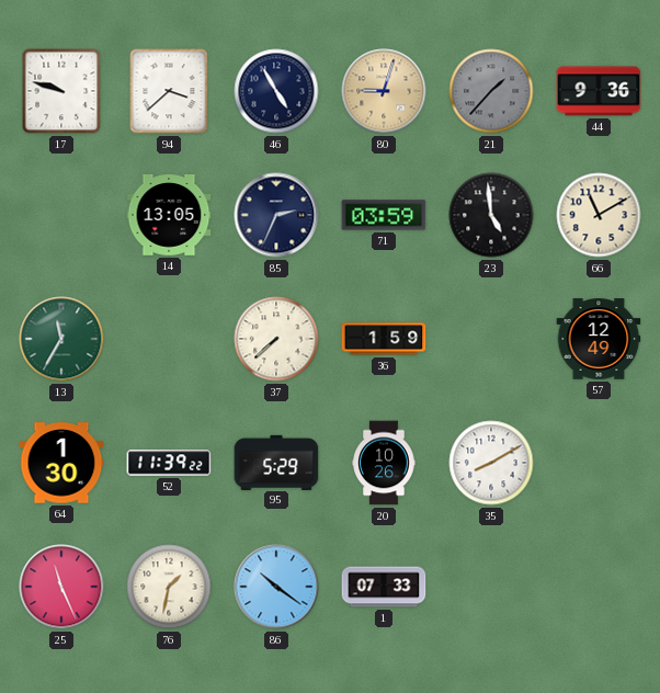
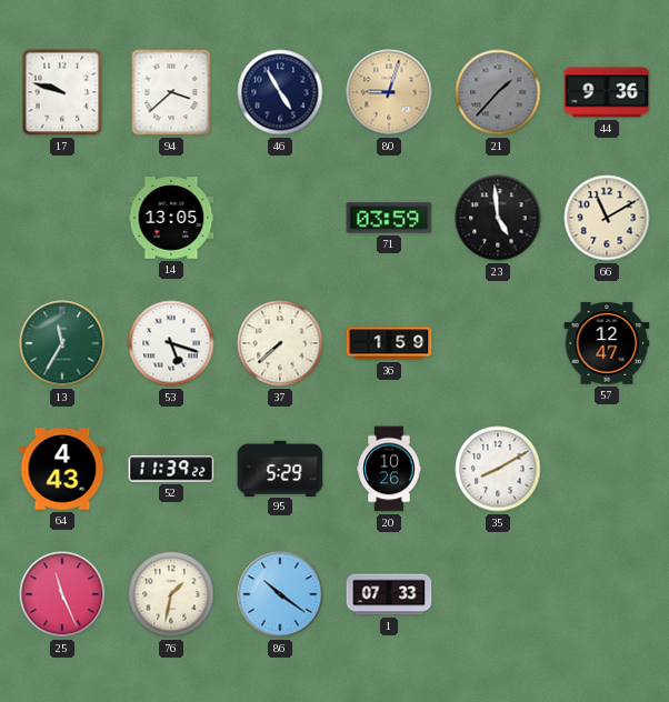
85: 2:34 -> none (276, 215)
53: none -> 5:18 (171, 343)
57: 12:49 -> 12:47 (607, 343)
64: 1:30 -> 4:43 (62, 469)
